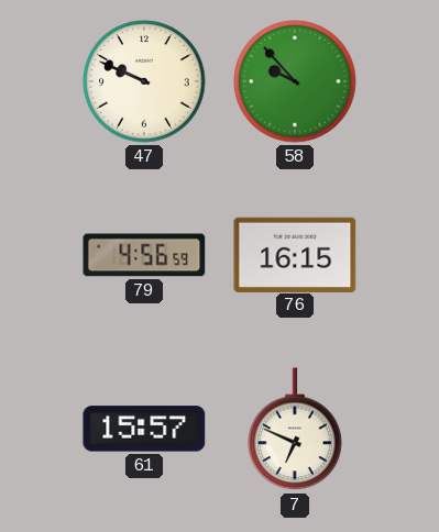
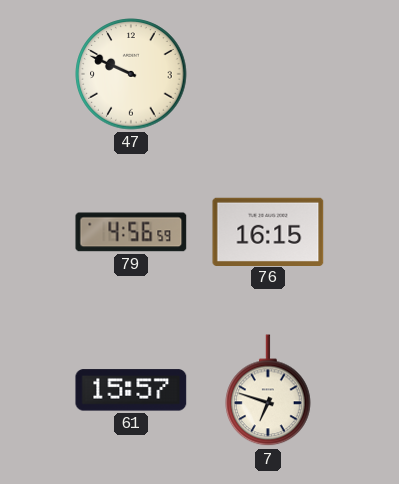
58: 9:53 -> none (295, 81)
7: 6:49 -> 6:48 (268, 391)
